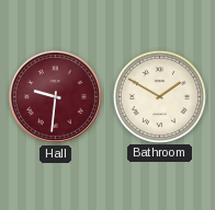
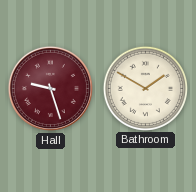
Hall: 9:31 -> 9:27 (50, 88)
